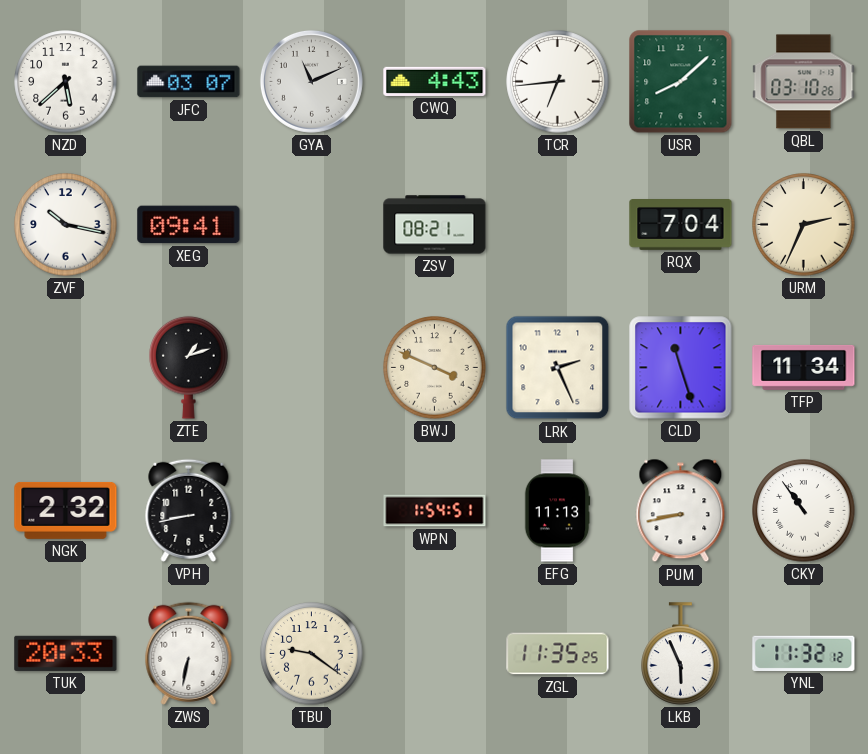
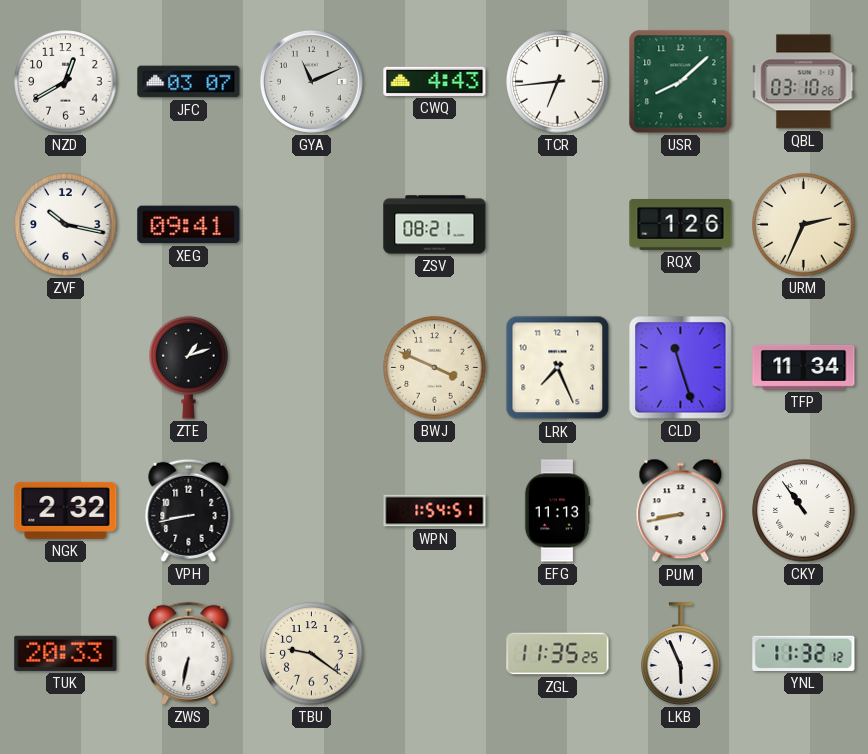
NZD: 5:38 -> 12:40 (66, 82)
RQX: 7:04 -> 1:26 (681, 225)
LRK: 2:26 -> 7:26 (558, 368)
